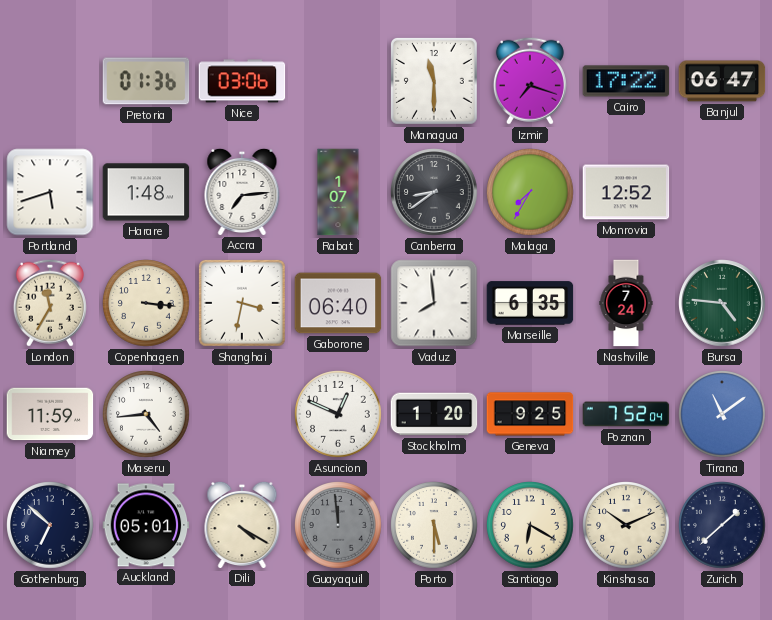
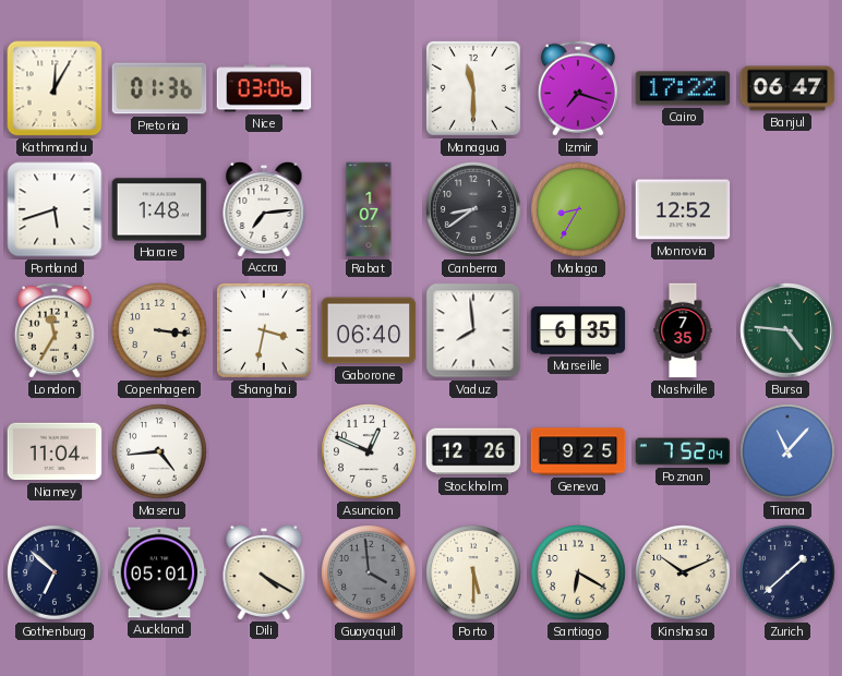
Kathmandu: none -> 12:05 (55, 88)
Malaga: 7:35 -> 8:35 (578, 209)
Nashville: 7:24 -> 7:35 (683, 330)
Niamey: 11:59 -> 11:04 (55, 451)
Stockholm: 1:20 -> 12:26 (473, 451)
Tirana: 11:09 -> 11:07 (787, 451)
Guayaquil: 11:59 -> 3:59 (369, 572)
